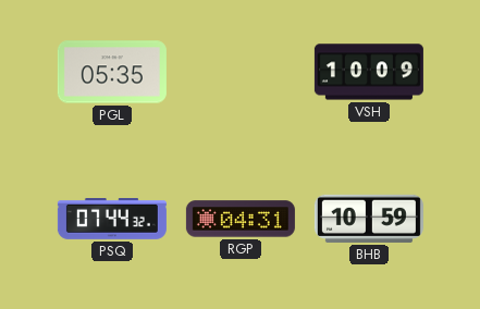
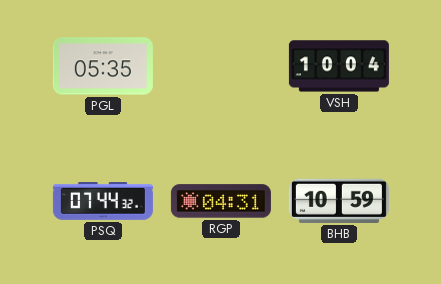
VSH: 10:09 -> 10:04 (339, 66)
